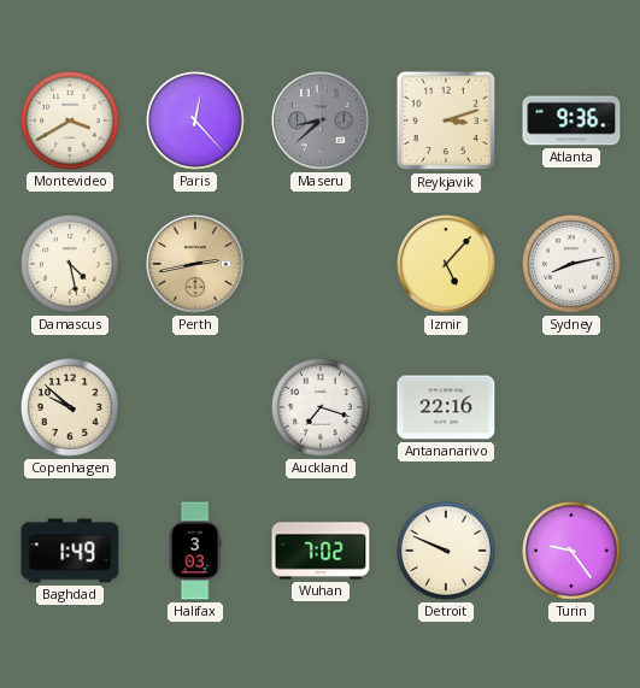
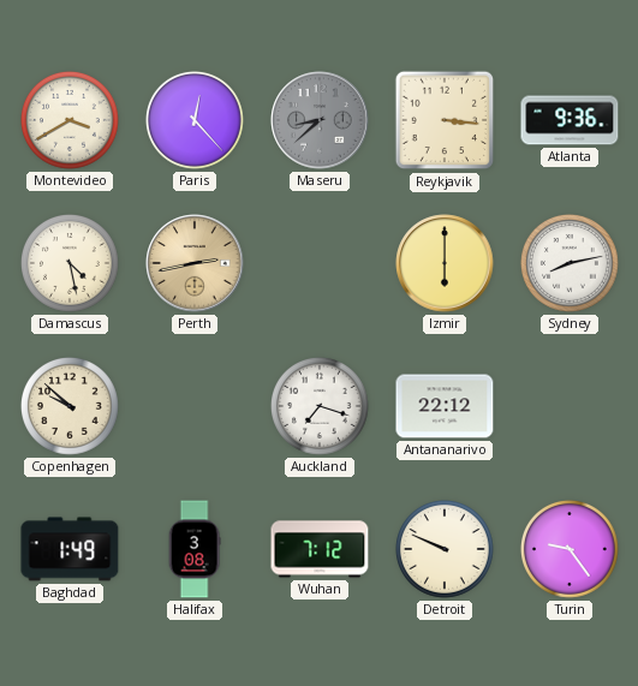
Reykjavik: 3:12 -> 3:16 (445, 120)
Izmir: 5:07 -> 6:00 (445, 263)
Antananarivo: 22:16 -> 22:12 (445, 406)
Halifax: 3:03 -> 3:08 (195, 549)
Wuhan: 7:02 -> 7:12 (320, 549)
